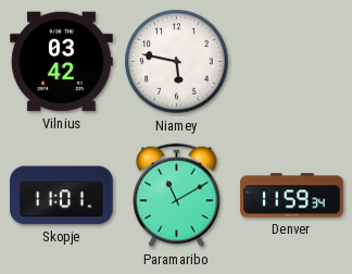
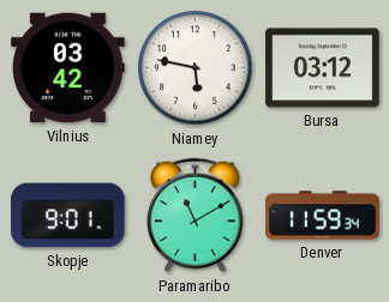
Bursa: none -> 03:12 (323, 68)
Skopje: 11:01 -> 9:01 (68, 216)
